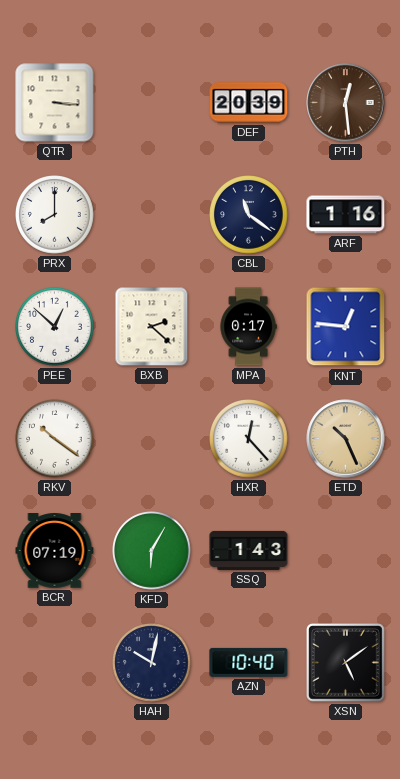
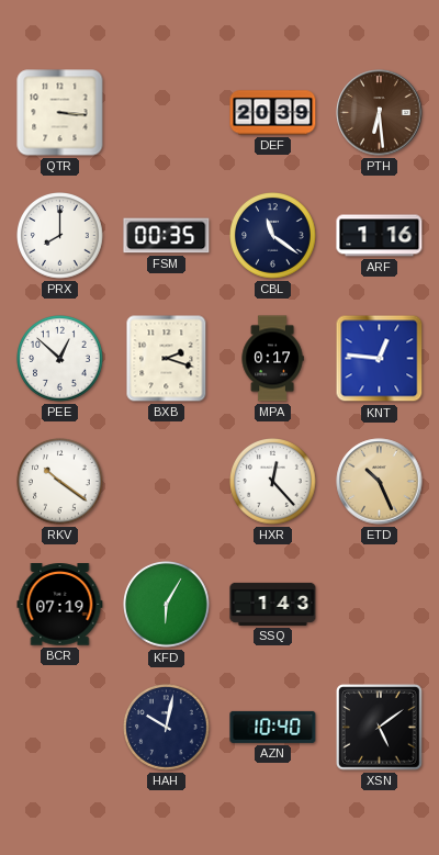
PTH: 12:29 -> 6:29 (380, 113)
FSM: none -> 00:35 (167, 236)
BXB: 2:22 -> 2:18 (167, 359)
